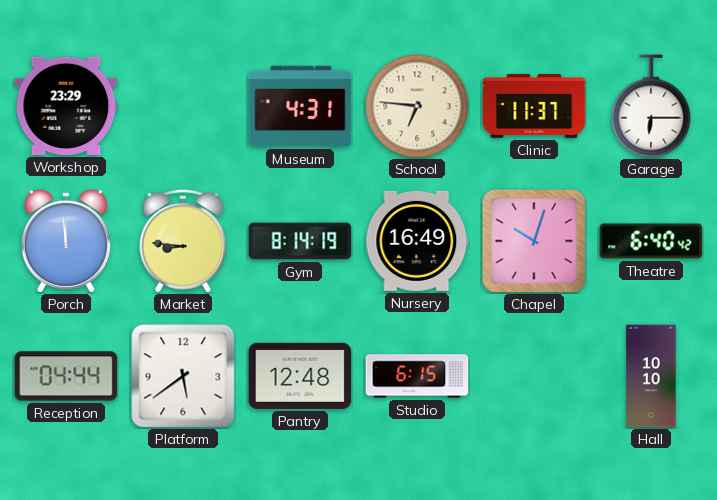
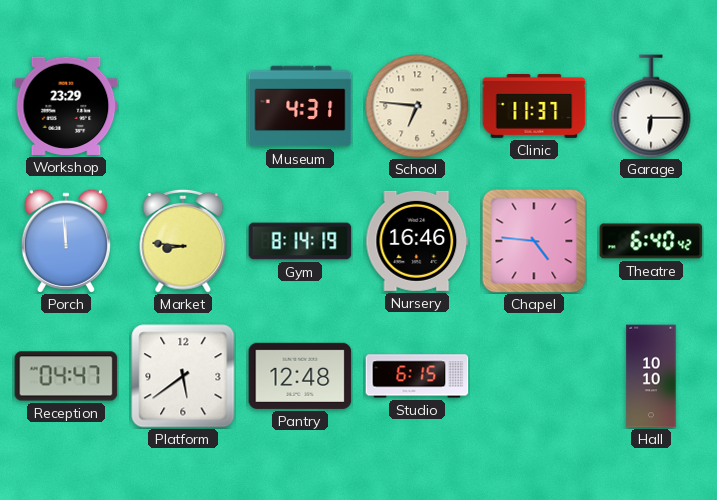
Nursery: 16:49 -> 16:46 (417, 241)
Chapel: 10:03 -> 4:46 (534, 241)
Reception: 04:44 -> 04:47 (66, 376)
